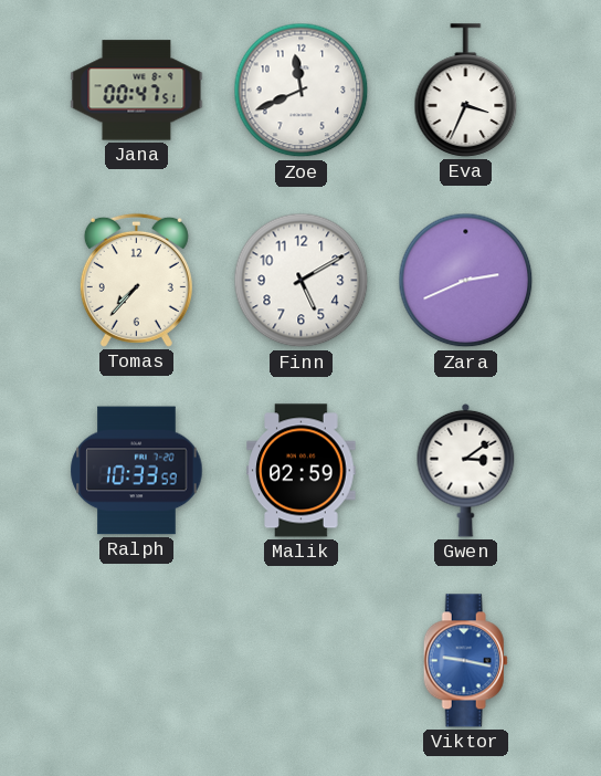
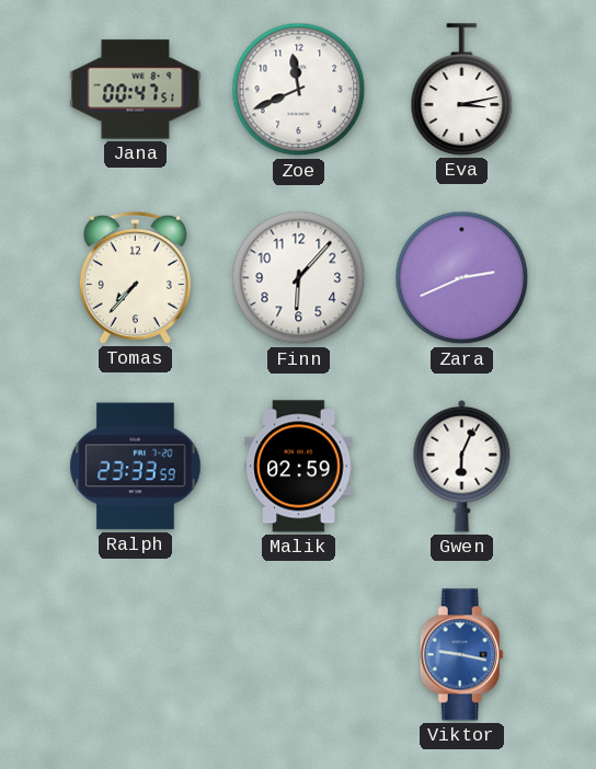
Eva: 3:34 -> 3:13 (462, 90)
Finn: 5:10 -> 6:07 (299, 278)
Ralph: 10:33 -> 23:33 (136, 467)
Gwen: 3:09 -> 6:04 (462, 466)
